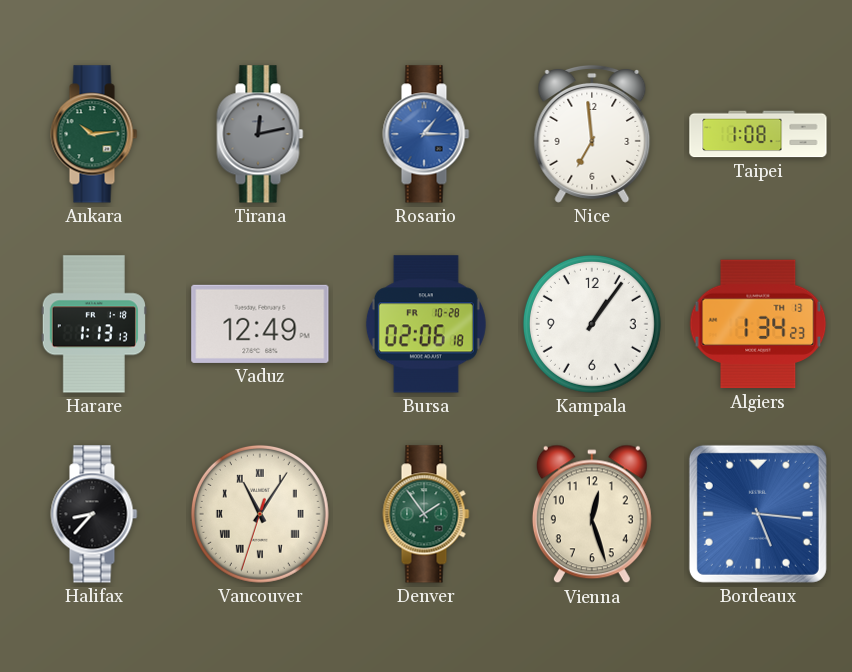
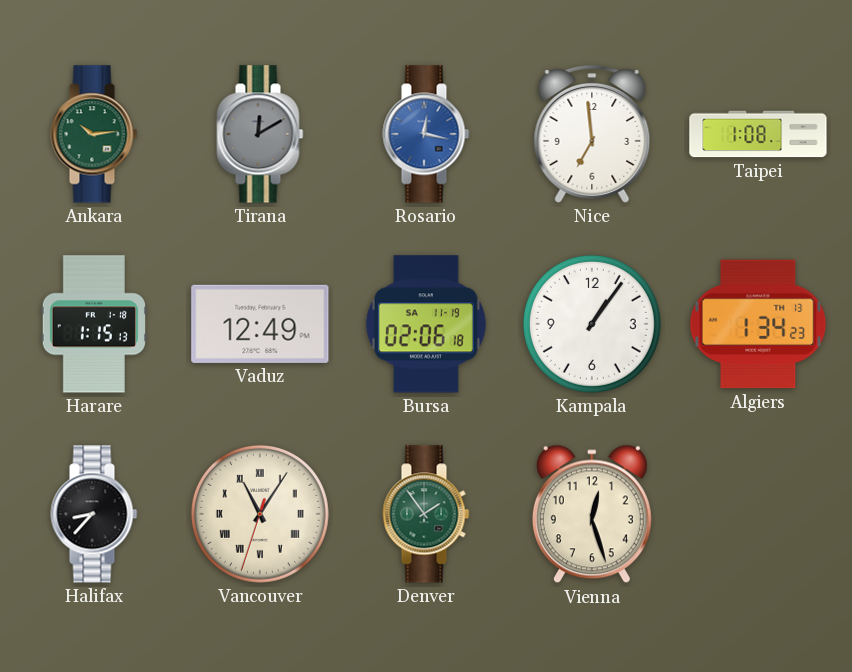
Tirana: 12:13 -> 12:10 (260, 134)
Rosario: 1:15 -> 12:17 (426, 134)
Harare: 1:13 -> 1:15 (94, 324)
Bursa date: FR 10-28 -> SA 11-19 (426, 324)
Bordeaux: 5:16 -> none (758, 514)
